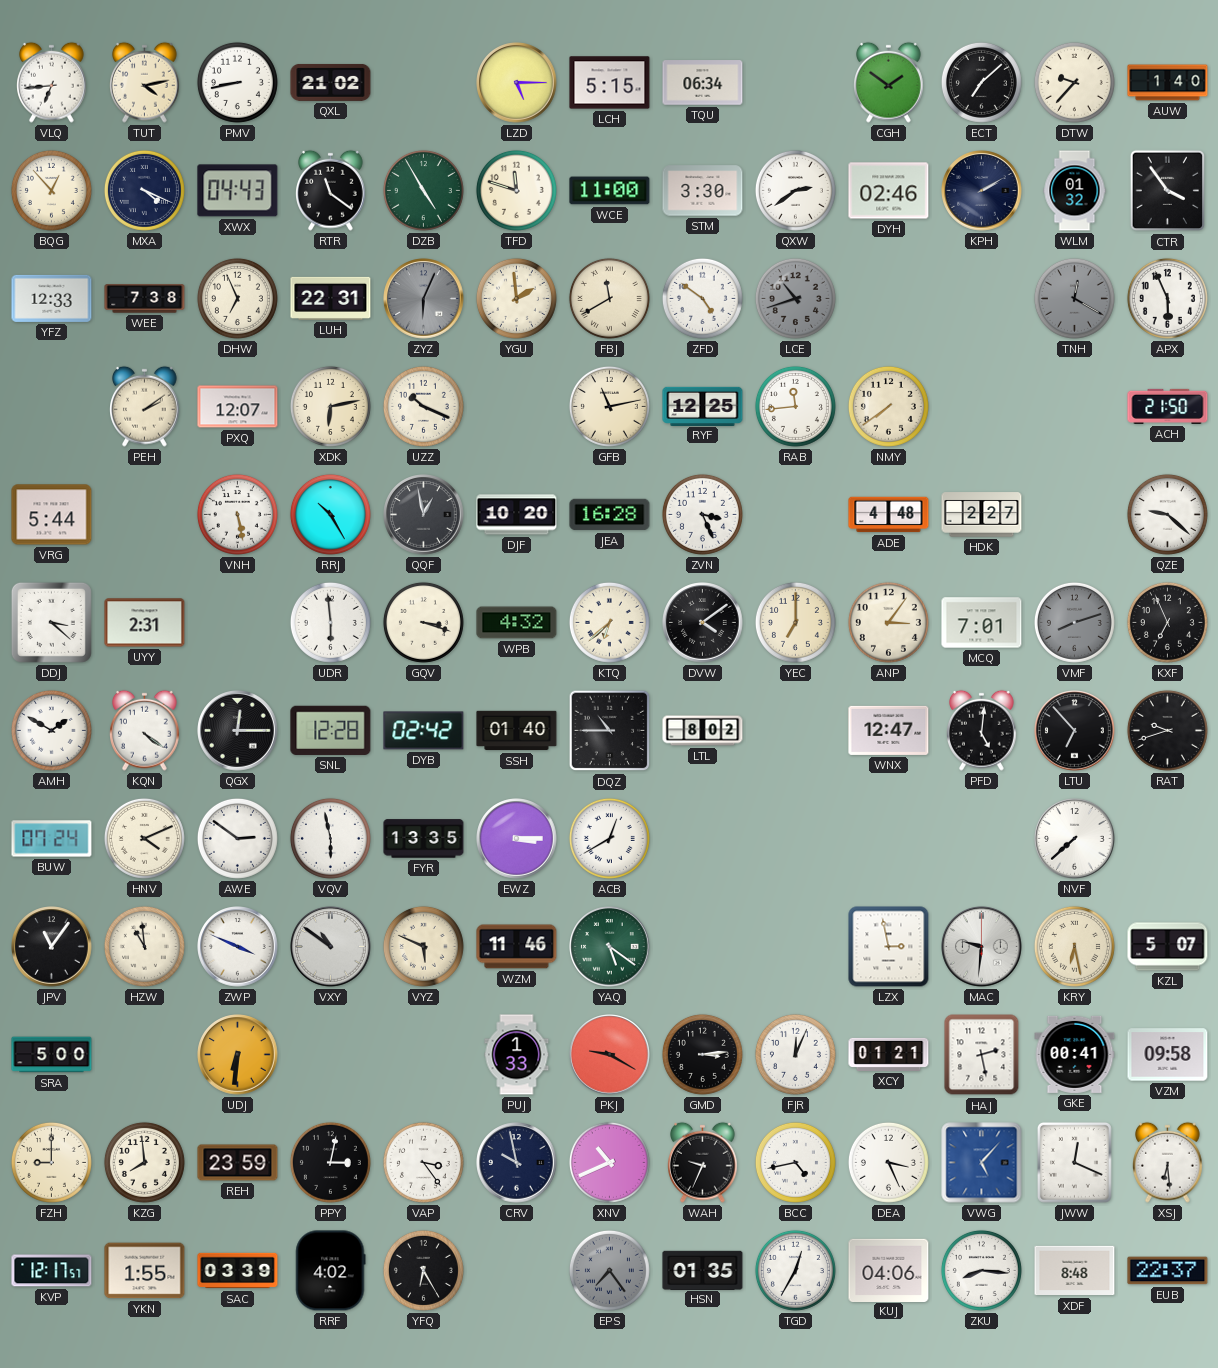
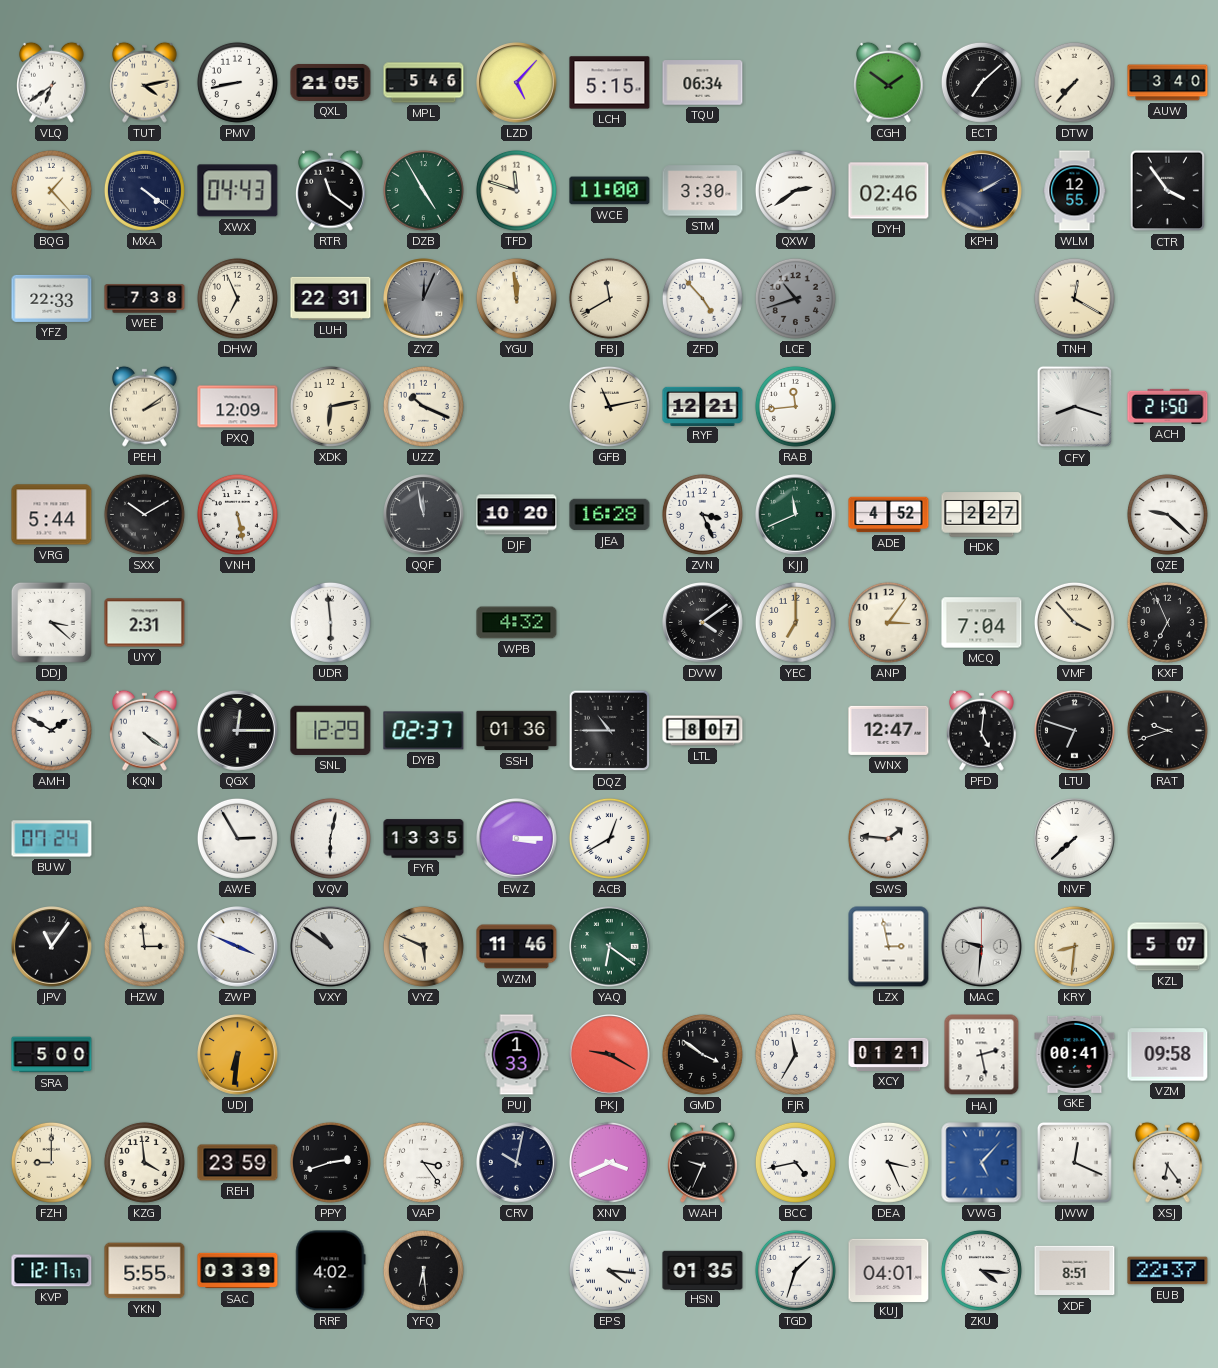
VLQ: 6:44 -> 6:39 (52, 82)
QXL: 21:02 -> 21:05 (331, 82)
MPL: none -> 5:46 (424, 83)
LZD: 5:15 -> 5:07 (517, 83)
DTW: 9:37 -> 7:37 (1074, 82)
AUW: 1:40 -> 3:40 (1168, 83)
BQG: 12:53 -> 1:23 (51, 190)
MXA: 4:19 -> 4:21 (144, 190)
WLM: 01:32 -> 12:55 (1075, 191)
YFZ: 12:33 -> 22:33 (52, 298)
ZYZ: 6:04 -> 12:04 (424, 299)
YGU: 1:59 -> 11:59 (516, 298)
ZFD: 4:51 -> 4:53 (702, 298)
TNH dial: grey -> cream (1074, 298)
APX: 5:56 -> none (1167, 298)
PXQ: 12:07 -> 12:09 (238, 407)
RYF: 12:25 -> 12:21 (703, 406)
NMY: 7:39 -> none (888, 406)
CFY: none -> 8:18 (1075, 407)
SXX: none -> 10:10 (144, 514)
RRJ: 10:25 -> none (330, 514)
QQF: 12:58 -> 11:58 (424, 515)
KJJ: none -> 11:41 (796, 515)
ADE: 4:48 -> 4:52 (889, 515)
GQV: 3:18 -> none (423, 622)
KTQ: 6:38 -> none (609, 622)
MCQ: 7:01 -> 7:04 (982, 623)
VMF: 8:12 -> 3:53 (1074, 622)
VMF dial: grey -> cream (1074, 622)
SNL: 12:28 -> 12:29 (331, 730)
DYB: 02:42 -> 02:37 (424, 731)
SSH: 01:40 -> 01:36 (517, 731)
LTL: 8:02 -> 8:07 (703, 731)
LTU: 6:53 -> 6:48 (1075, 731)
HNV: 4:11 -> none (144, 838)
AWE: 2:51 -> 2:55 (237, 838)
VQV: 5:58 -> 6:02 (330, 838)
SWS: none -> 1:46 (888, 838)
HZW: 10:59 -> 2:59 (144, 946)
YAQ: 5:21 -> 6:21 (610, 947)
KRY: 6:28 -> 8:31 (1074, 946)
GMD: 3:14 -> 3:51 (702, 1054)
FJR: 12:04 -> 11:35 (795, 1054)
KZG: 7:59 -> 3:59 (144, 1162)
PPY: 3:02 -> 2:42 (330, 1162)
CRV: 9:58 -> 10:02 (517, 1163)
XNV: 10:41 -> 3:41 (609, 1162)
XSJ: 6:29 -> 6:24 (1168, 1162)
YKN: 1:55 -> 5:55 (145, 1271)
YFQ: 6:25 -> 6:29 (423, 1270)
EPS: 7:24 -> 4:16 (609, 1270)
EPS dial: grey -> white (609, 1270)
TGD: 12:35 -> 1:33 (795, 1270)
KUJ: 04:06 -> 04:01 (889, 1270)
ZKU: 8:16 -> 4:16 (981, 1270)
XDF: 8:48 -> 8:51 (1075, 1271)
